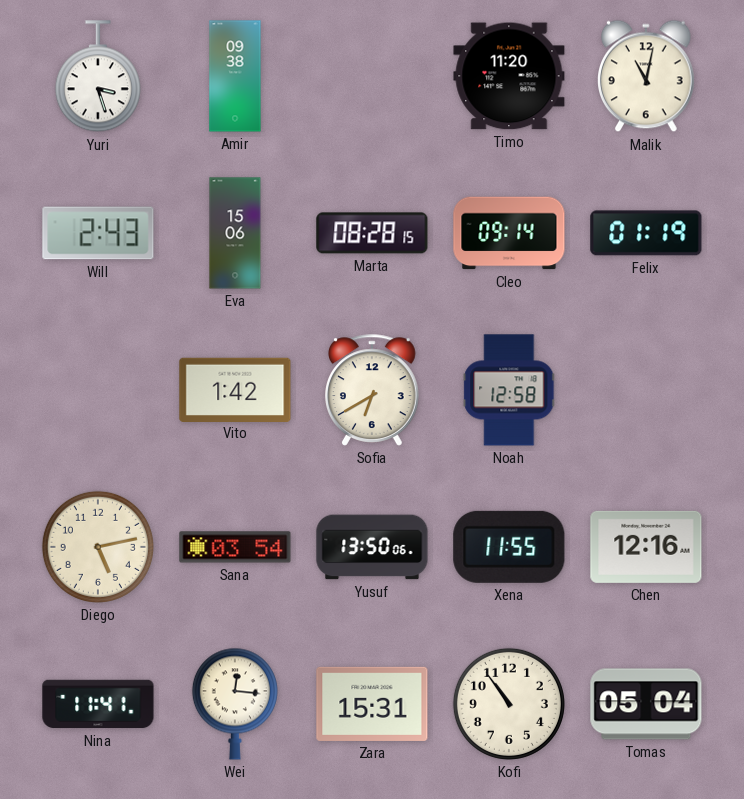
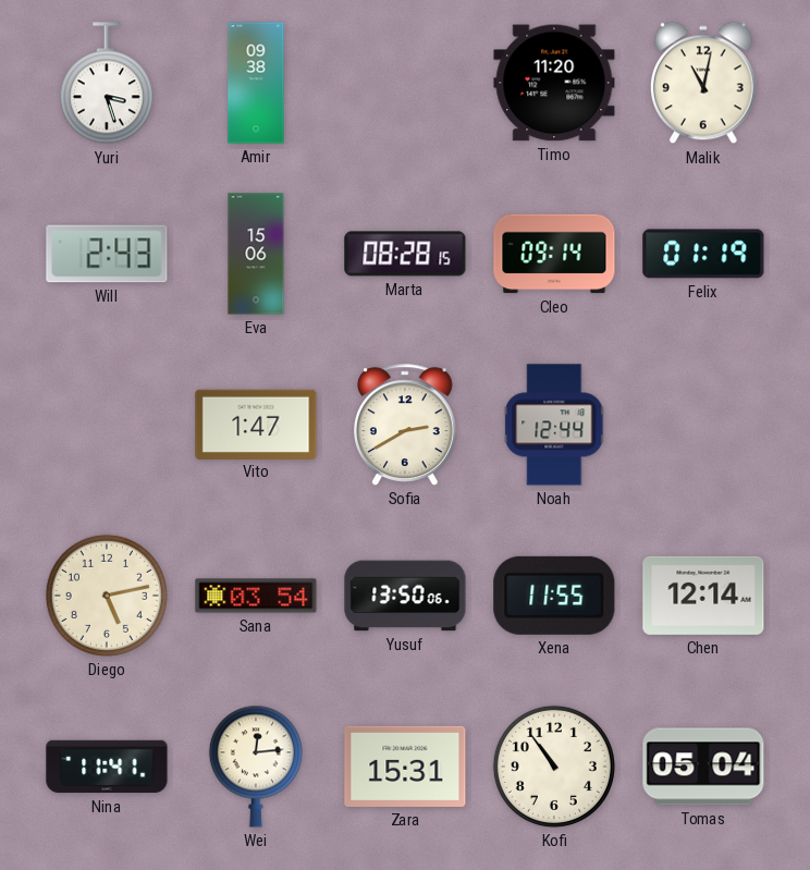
Vito: 1:42 -> 1:47 (256, 424)
Sofia: 6:40 -> 2:40 (406, 425)
Noah: 12:58 -> 12:44 (554, 425)
Chen: 12:16 -> 12:14 (703, 596)
Wei: 12:16 -> 12:14 (256, 767)
